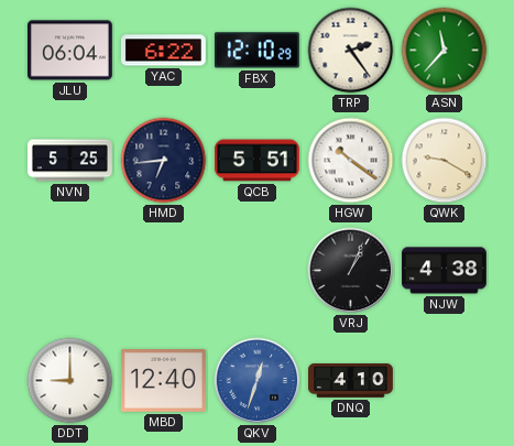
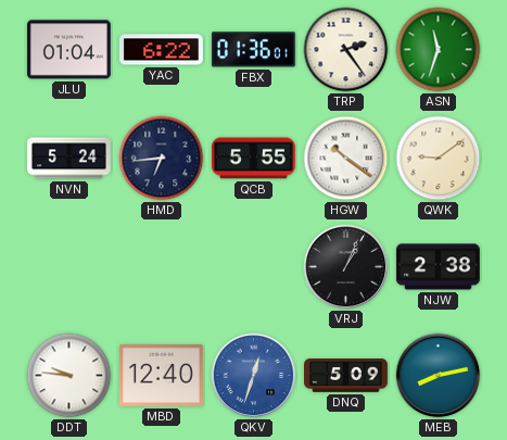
JLU: 06:04 -> 01:04 (68, 50)
FBX: 12:10 -> 01:36 (253, 50)
ASN: 11:37 -> 11:33 (439, 50)
NVN: 5:25 -> 5:24 (69, 159)
QCB: 5:51 -> 5:55 (253, 159)
QWK: 9:20 -> 9:09 (439, 159)
NJW: 4:38 -> 2:38 (438, 267)
DDT: 9:00 -> 9:46 (69, 376)
DNQ: 4:10 -> 5:09 (346, 376)
MEB: none -> 8:13 (439, 376)
